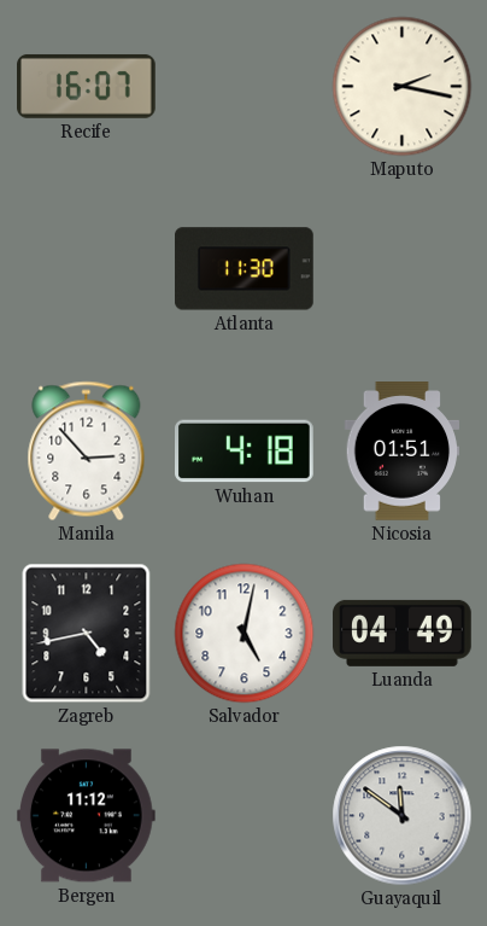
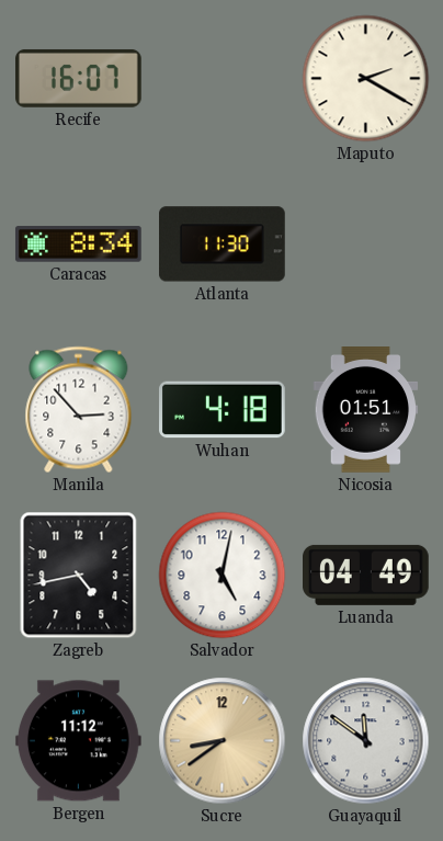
Maputo: 2:17 -> 2:20 (366, 79)
Caracas: none -> 8:34 (78, 245)
Sucre: none -> 8:39 (223, 741)
